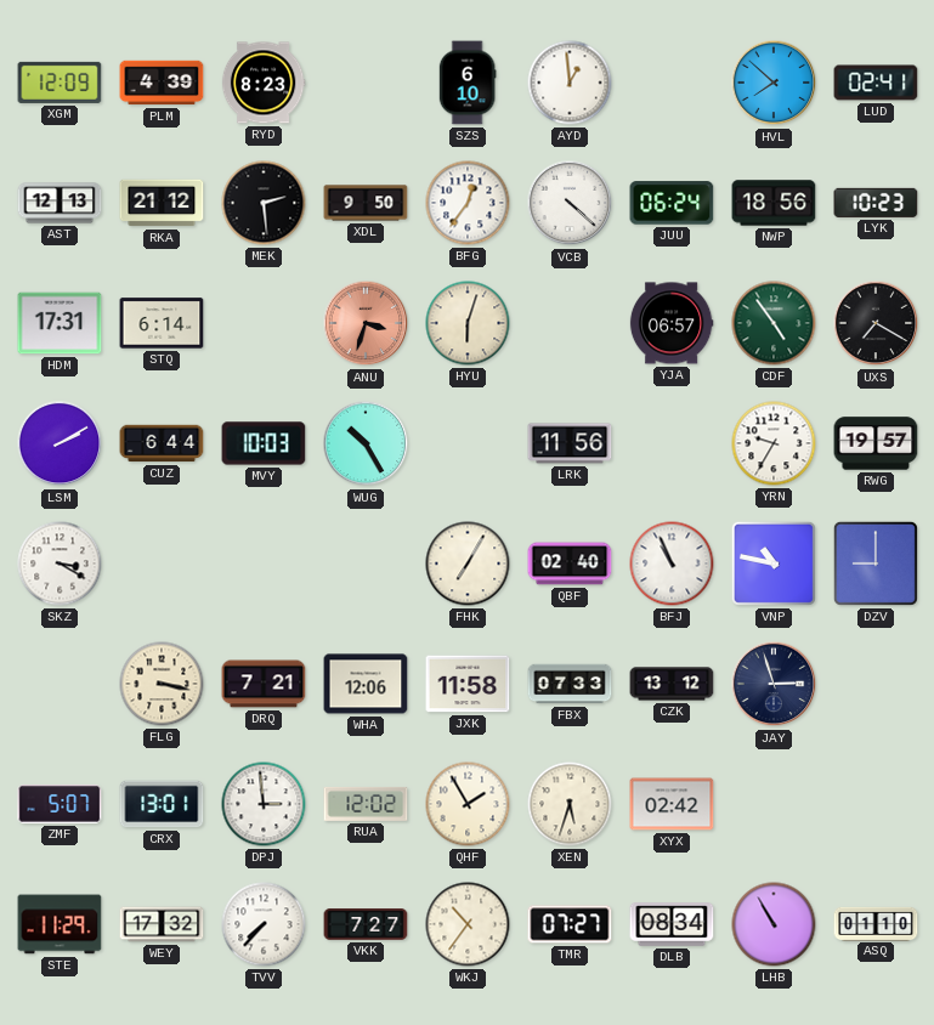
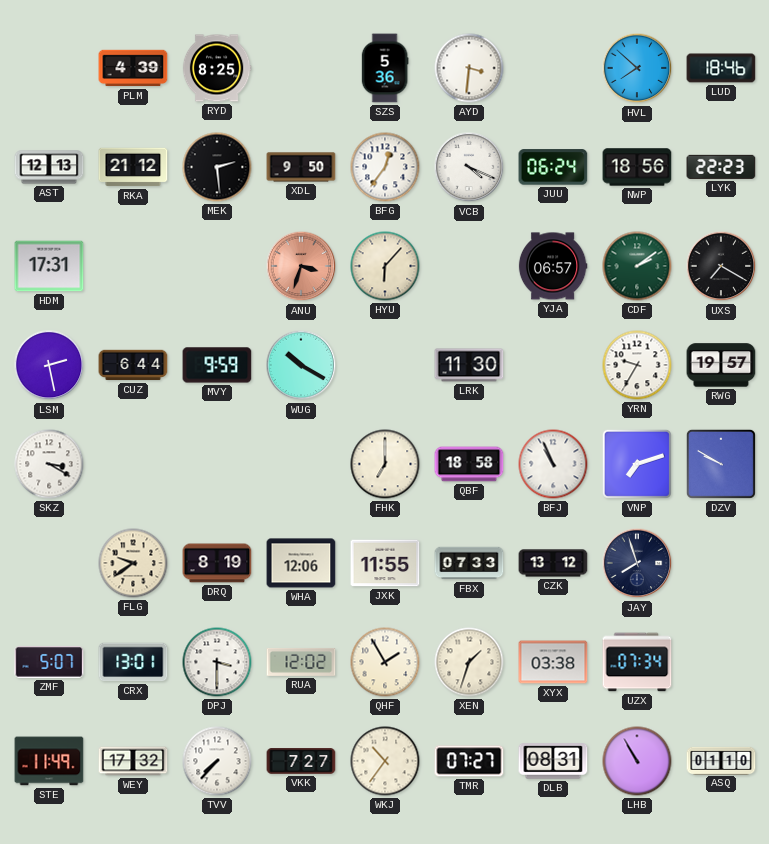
XGM: 12:09 -> none (60, 83)
RYD: 8:23 -> 8:25 (217, 68)
SZS: 6:10 -> 5:36 (385, 68)
AYD: 12:59 -> 3:31 (469, 68)
LUD: 02:41 -> 18:46 (721, 68)
VCB: 4:22 -> 4:19 (469, 167)
LYK: 10:23 -> 22:23 (721, 167)
STQ: 6:14 -> none (162, 323)
HYU: 6:03 -> 6:07 (385, 266)
CDF: 4:54 -> 2:09 (637, 266)
LSM: 2:10 -> 2:28 (49, 365)
MVY: 10:03 -> 9:59 (217, 365)
WUG: 10:25 -> 10:20 (301, 365)
LRK: 11:56 -> 11:30 (469, 365)
FHK: 7:05 -> 7:00 (385, 464)
QBF: 02:40 -> 18:58 (469, 464)
VNP: 10:47 -> 7:12 (637, 464)
DZV: 9:00 -> 9:50 (721, 464)
FLG: 3:17 -> 9:39 (133, 563)
DRQ: 7:21 -> 8:19 (217, 563)
JXK: 11:58 -> 11:55 (385, 563)
JAY: 2:57 -> 7:57 (637, 563)
DPJ: 2:59 -> 3:30 (217, 662)
XEN: 5:33 -> 1:33 (469, 662)
XYX: 02:42 -> 03:38 (553, 662)
UZX: none -> 07:34 (637, 662)
STE: 11:29 -> 11:49 (49, 761)
DLB: 08:34 -> 08:31 (553, 761)
